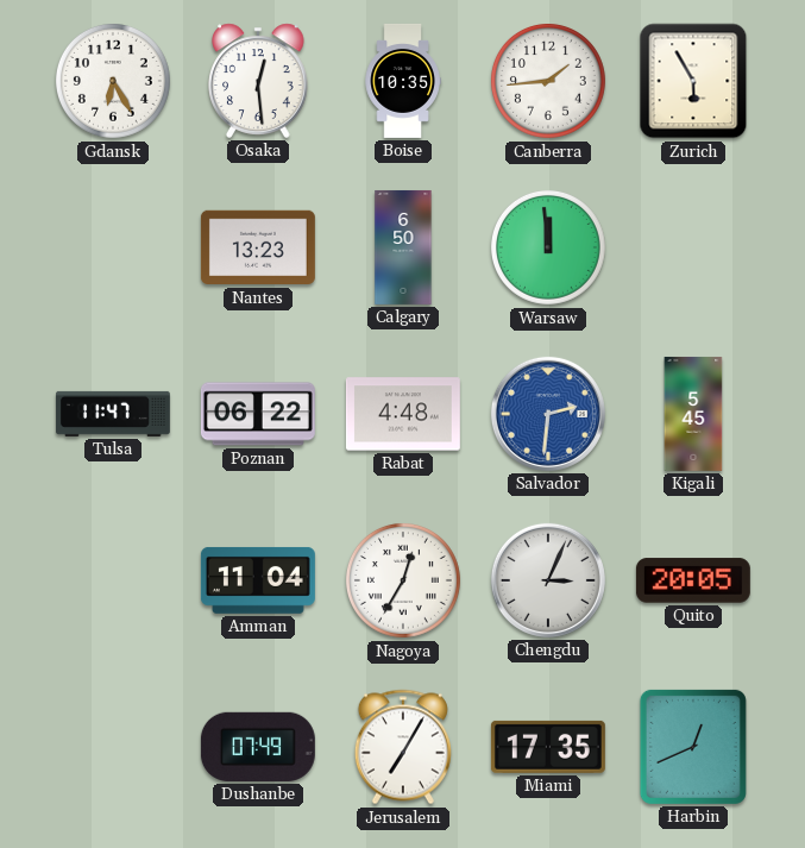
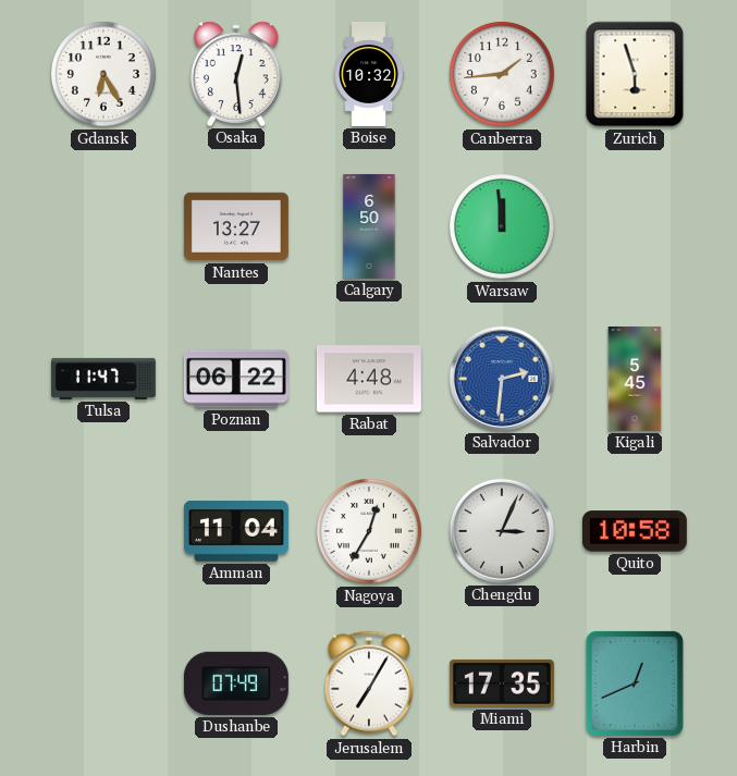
Boise: 10:35 -> 10:32 (369, 74)
Zurich: 5:55 -> 5:57 (635, 74)
Nantes: 13:23 -> 13:27 (236, 226)
Quito: 20:05 -> 10:58 (635, 531)
